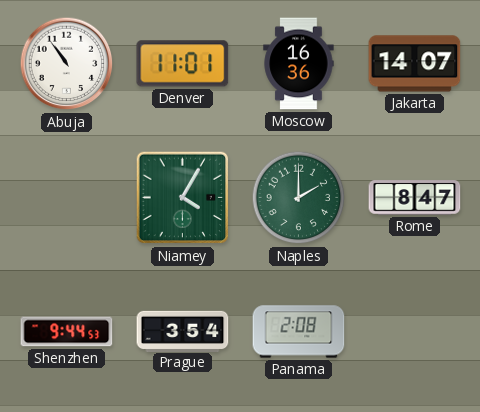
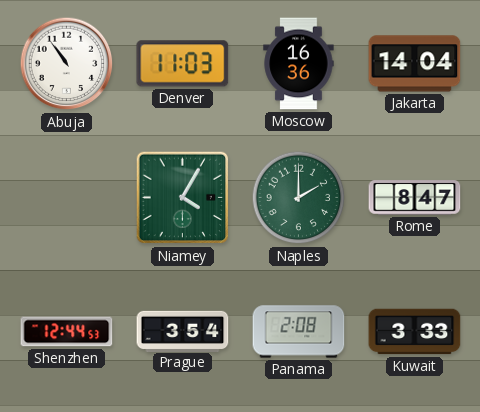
Denver: 11:01 -> 11:03 (183, 64)
Jakarta: 14:07 -> 14:04 (415, 64)
Shenzhen: 9:44 -> 12:44 (67, 332)
Kuwait: none -> 3:33 (415, 332)
